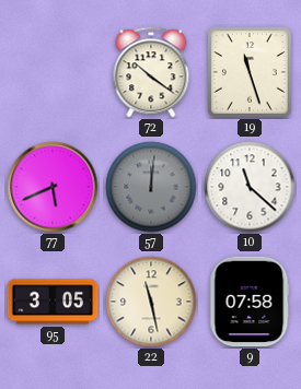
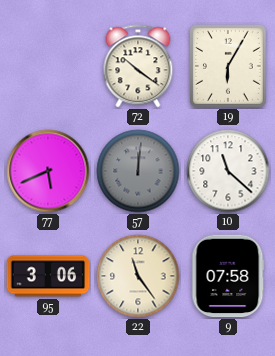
19: 11:27 -> 6:05 (229, 67)
95: 3:05 -> 3:06 (48, 276)
22: 11:28 -> 11:24 (138, 276)
